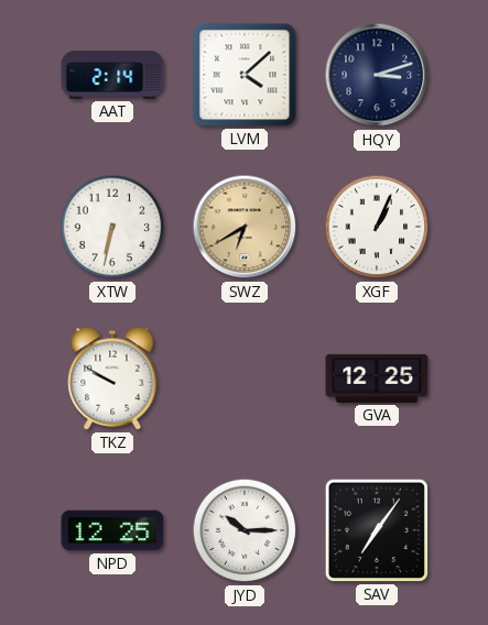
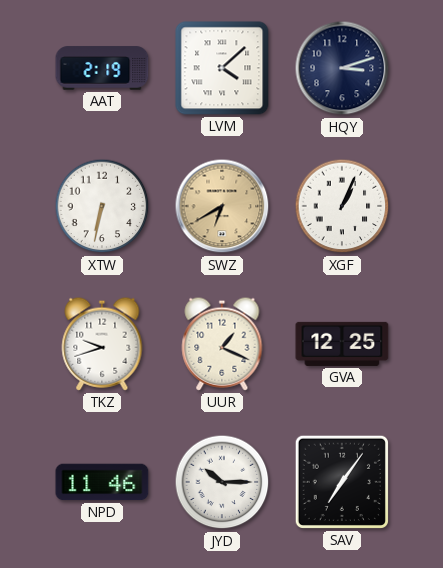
AAT: 2:14 -> 2:19 (102, 68)
TKZ: 9:50 -> 9:42 (102, 344)
UUR: none -> 1:19 (222, 344)
NPD: 12:25 -> 11:46 (102, 482)
